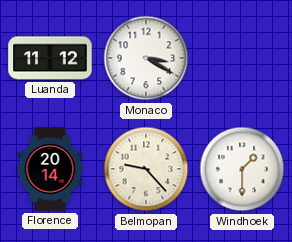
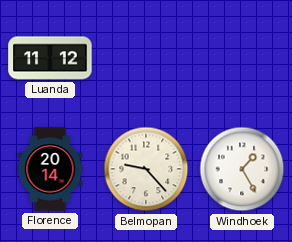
Monaco: 3:20 -> none (146, 58)
Windhoek: 1:30 -> 1:25 (242, 169)
